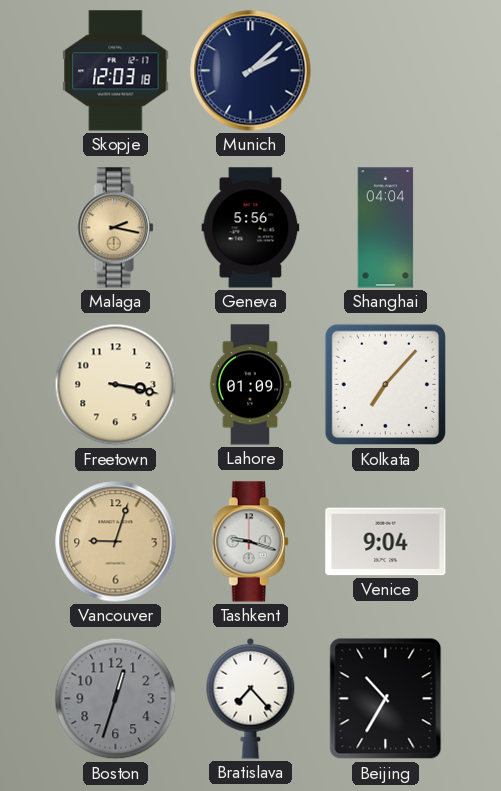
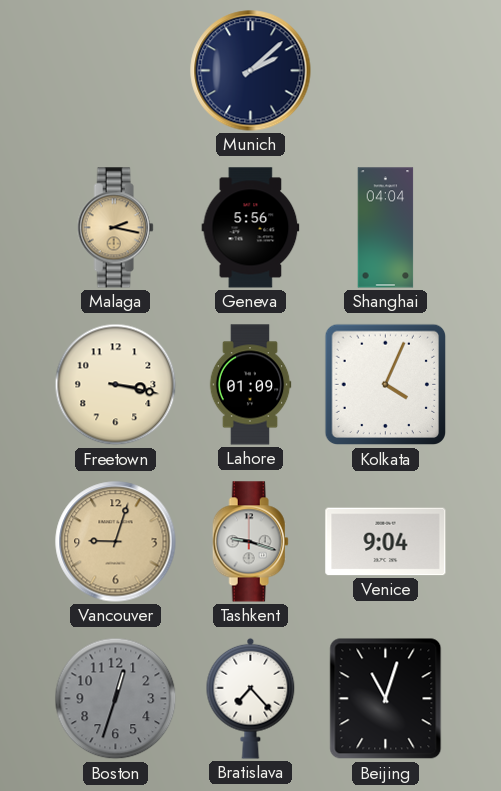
Skopje: 12:03 -> none (116, 71)
Kolkata: 7:07 -> 4:04 (386, 385)
Beijing: 10:35 -> 11:03 (386, 699)
